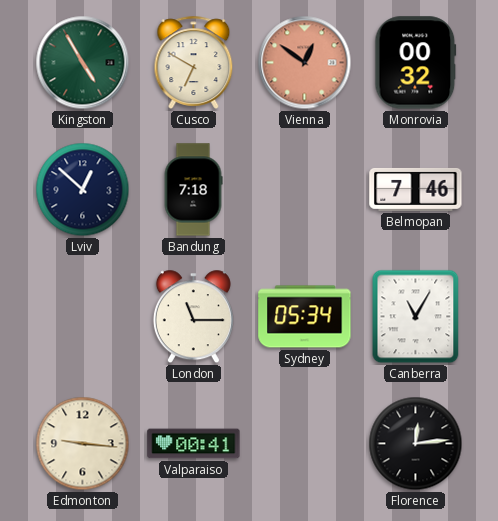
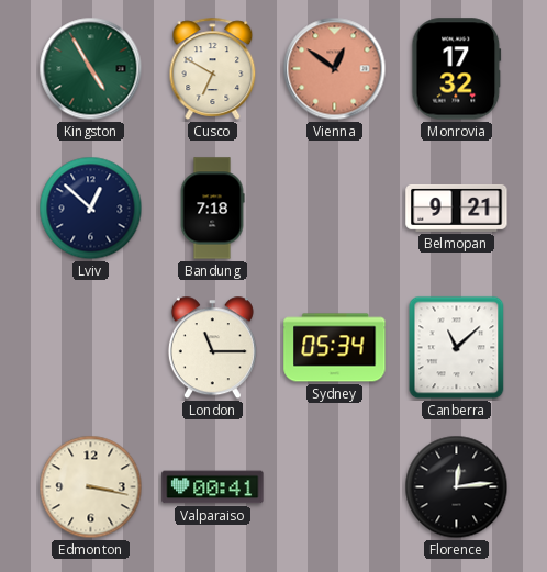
Monrovia: 00:32 -> 17:32 (457, 69)
Belmopan: 7:46 -> 9:21 (457, 208)
Canberra: 11:05 -> 11:08 (457, 348)
Edmonton: 9:16 -> 3:17 (91, 487)
